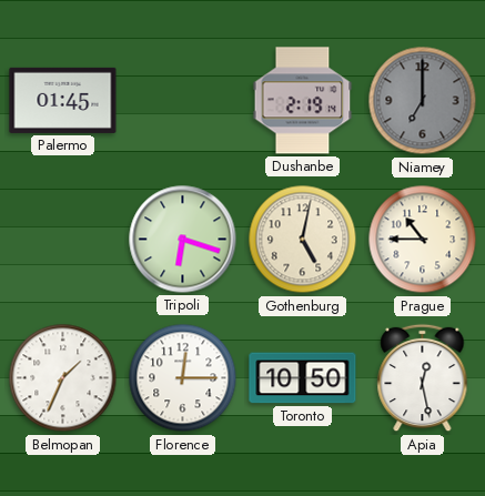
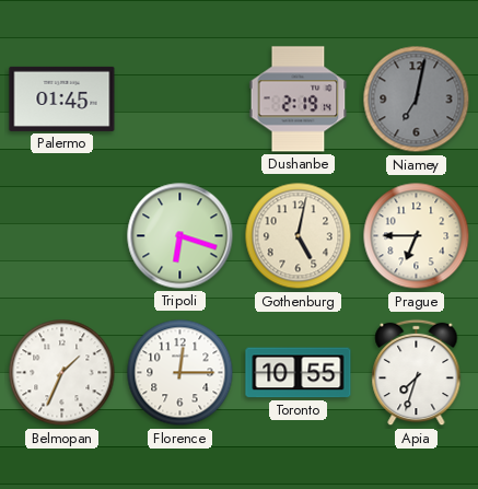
Niamey: 7:00 -> 7:02 (417, 100)
Prague: 10:45 -> 6:45 (417, 236)
Toronto: 10:50 -> 10:55 (299, 373)
Apia: 12:28 -> 7:33 (417, 373)
